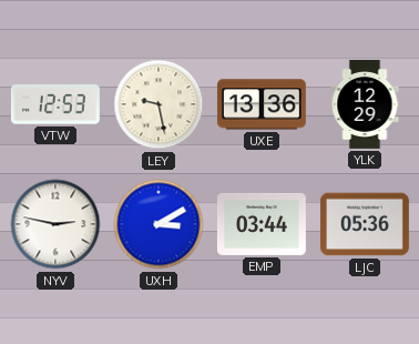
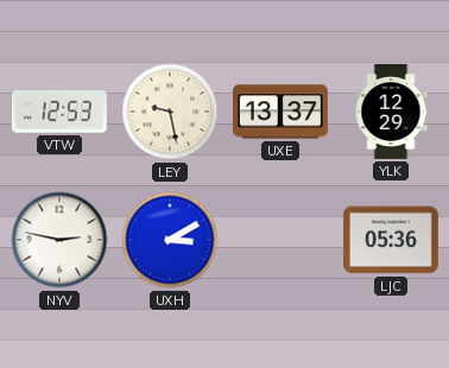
UXE: 13:36 -> 13:37 (280, 112)
EMP: 03:44 -> none (262, 224)
